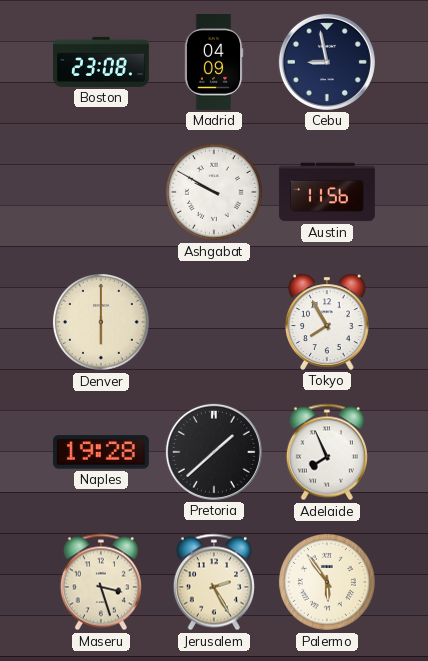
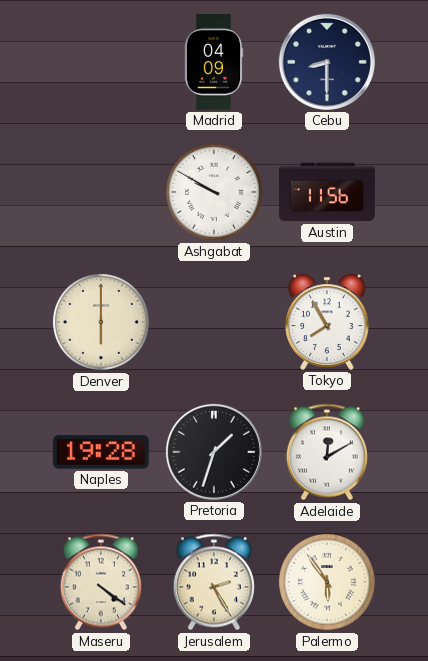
Boston: 23:08 -> none (101, 62)
Cebu: 8:58 -> 8:30 (327, 62)
Pretoria: 1:38 -> 1:33 (214, 452)
Adelaide: 7:56 -> 12:10 (327, 452)
Maseru: 3:27 -> 4:21 (101, 582)
